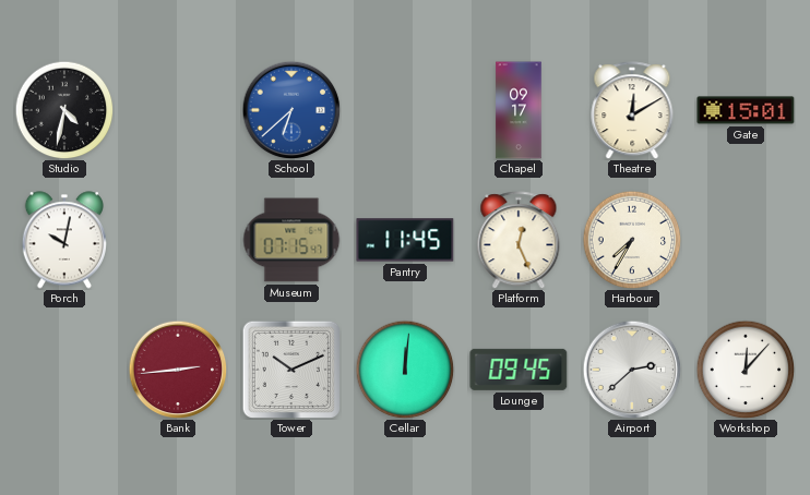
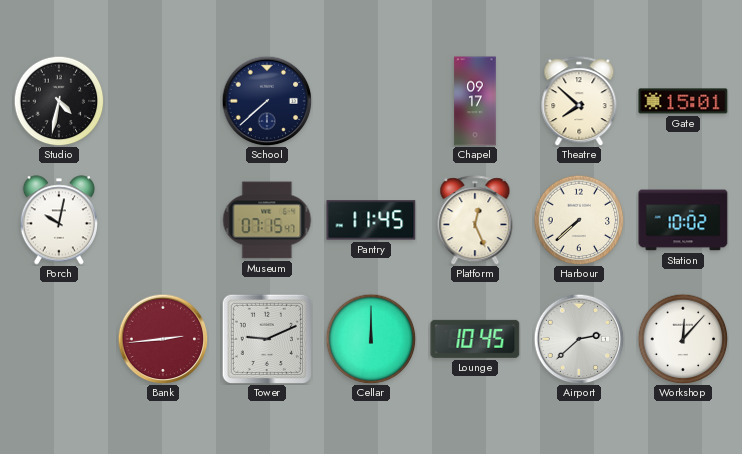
School: 6:38 -> 7:38 (267, 101)
School dial: blue -> navy (267, 101)
Theatre: 12:10 -> 7:52 (579, 101)
Harbour: 7:35 -> 7:38 (579, 220)
Station: none -> 10:02 (683, 220)
Tower: 10:11 -> 9:11 (266, 338)
Cellar: 12:01 -> 12:00 (371, 339)
Lounge: 09:45 -> 10:45 (475, 339)
